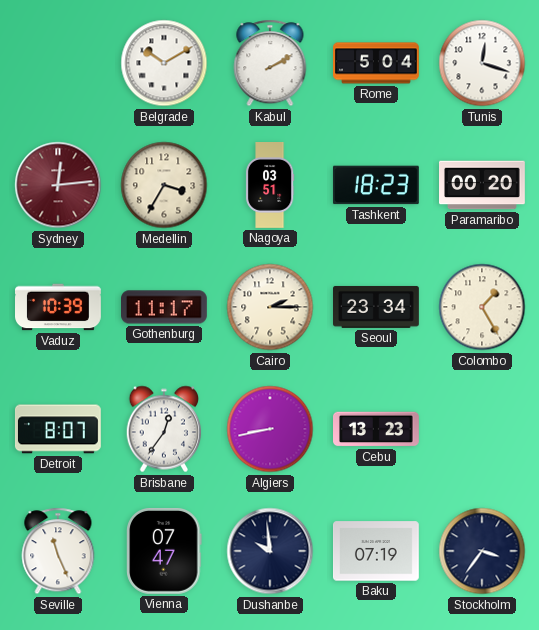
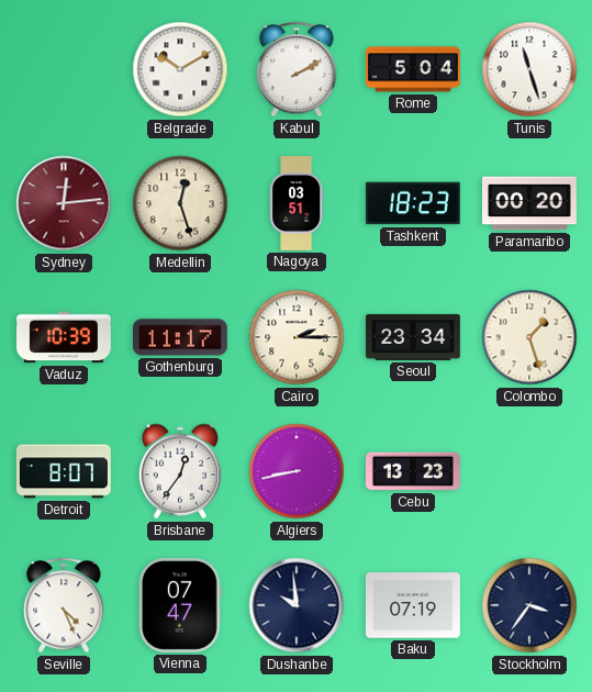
Tunis: 12:18 -> 11:27 (529, 69)
Medellin: 3:35 -> 12:27 (180, 203)
Colombo: 1:25 -> 1:27 (529, 337)
Seville: 11:26 -> 4:26 (64, 605)
